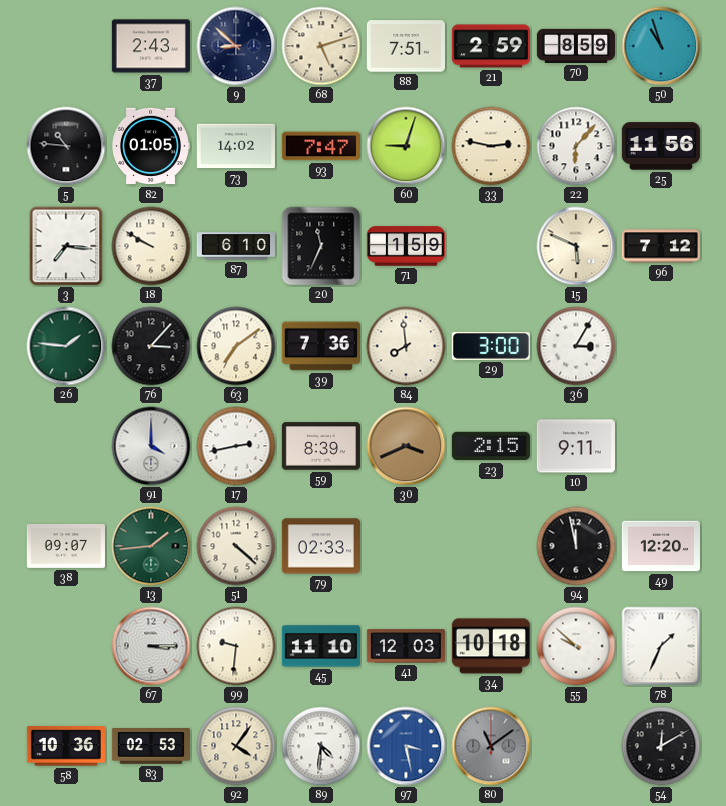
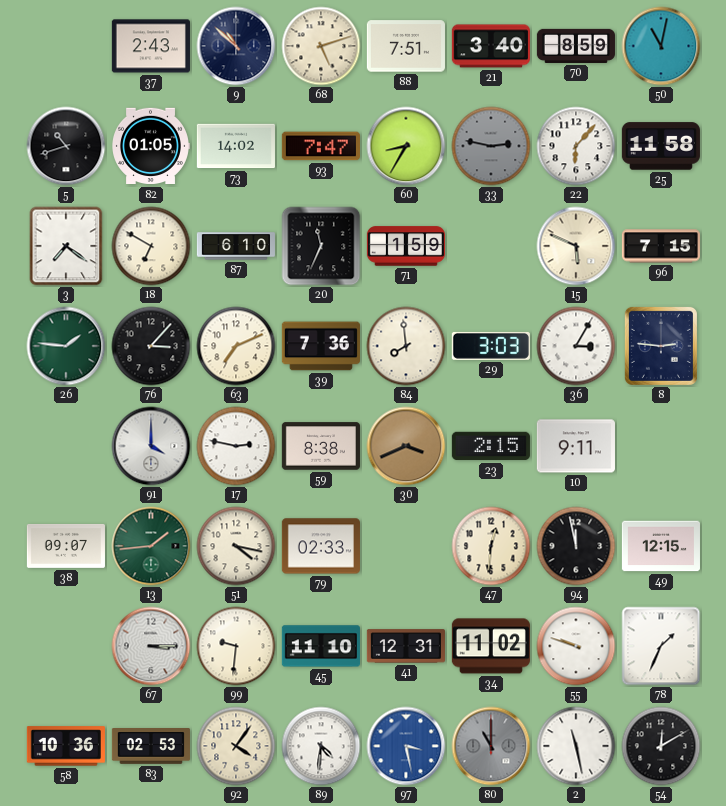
9: 8:52 -> 10:52 (236, 46)
21: 2:59 -> 3:40 (491, 46)
50: 10:57 -> 11:02 (661, 46)
5: 10:46 -> 10:42 (66, 146)
60: 9:03 -> 8:35 (406, 146)
33 dial: cream -> grey (491, 146)
25: 11:56 -> 11:58 (661, 146)
3: 7:16 -> 7:21 (66, 246)
18: 9:50 -> 6:50 (151, 246)
96: 7:12 -> 7:15 (660, 246)
63: 7:09 -> 7:11 (236, 346)
29: 3:00 -> 3:03 (491, 346)
8: none -> 2:46 (661, 346)
17: 2:43 -> 2:47 (236, 446)
59: 8:39 -> 8:38 (321, 446)
51: 4:22 -> 4:17 (236, 546)
47: none -> 12:31 (491, 546)
49: 12:20 -> 12:15 (661, 546)
41: 12:03 -> 12:31 (406, 646)
34: 10:18 -> 11:02 (491, 646)
55: 9:52 -> 9:48 (576, 646)
80: 11:09 -> 11:00 (491, 746)
2: none -> 11:28 (576, 746)
